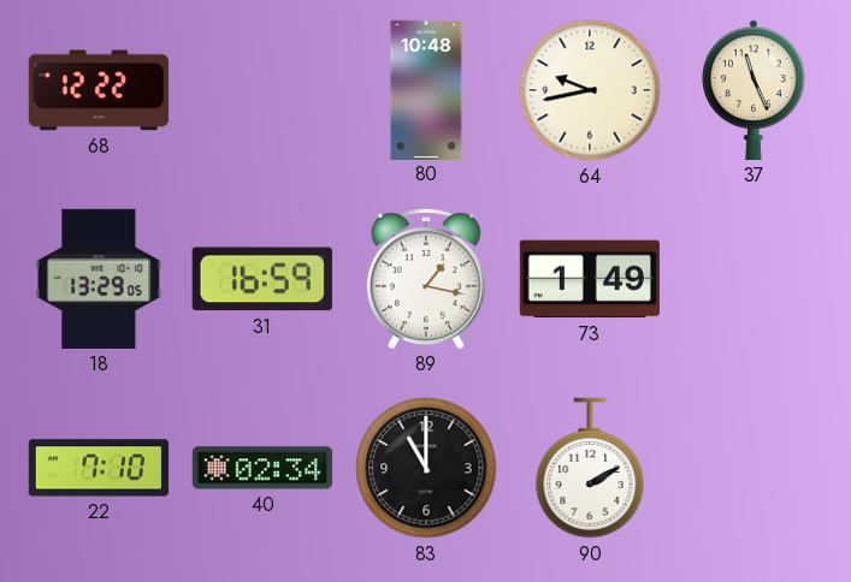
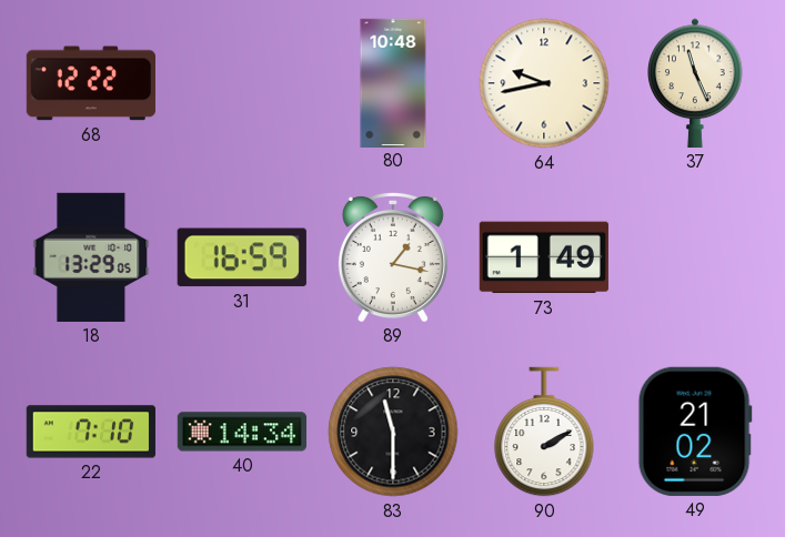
40: 02:34 -> 14:34 (241, 432)
83: 11:00 -> 11:30 (393, 432)
49: none -> 21:02 (695, 432)
